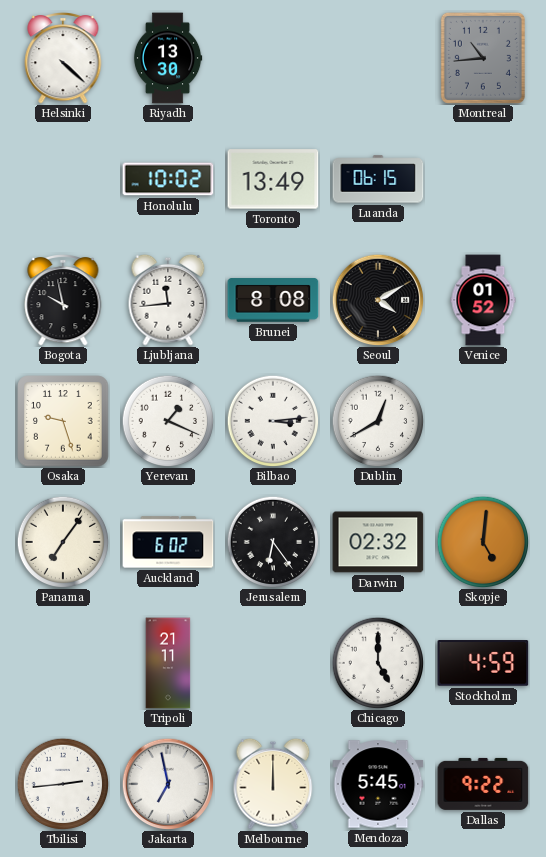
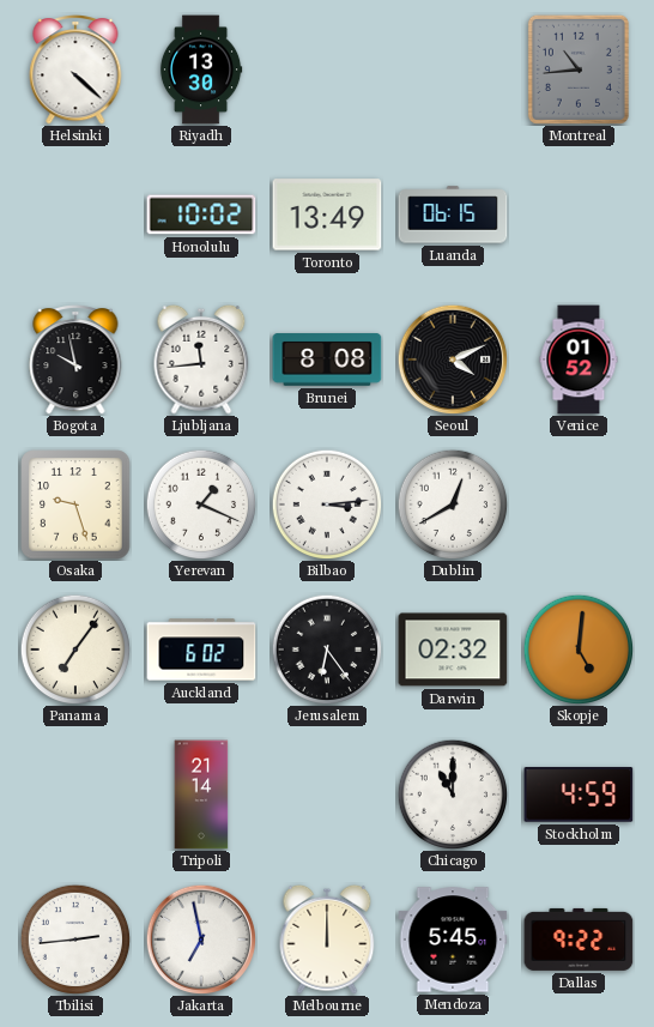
Seoul: 4:10 -> 4:11 (453, 360)
Tripoli: 21:11 -> 21:14 (201, 795)
Chicago: 5:00 -> 11:00 (453, 795)
